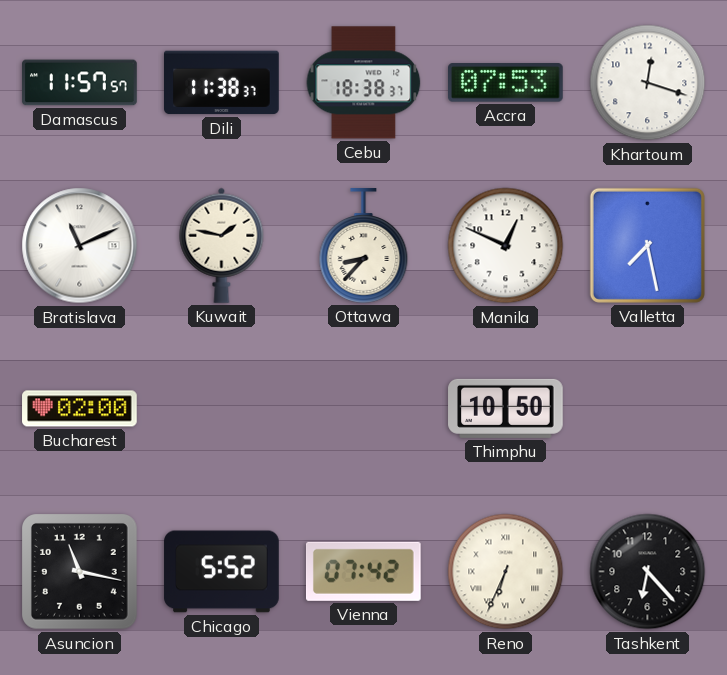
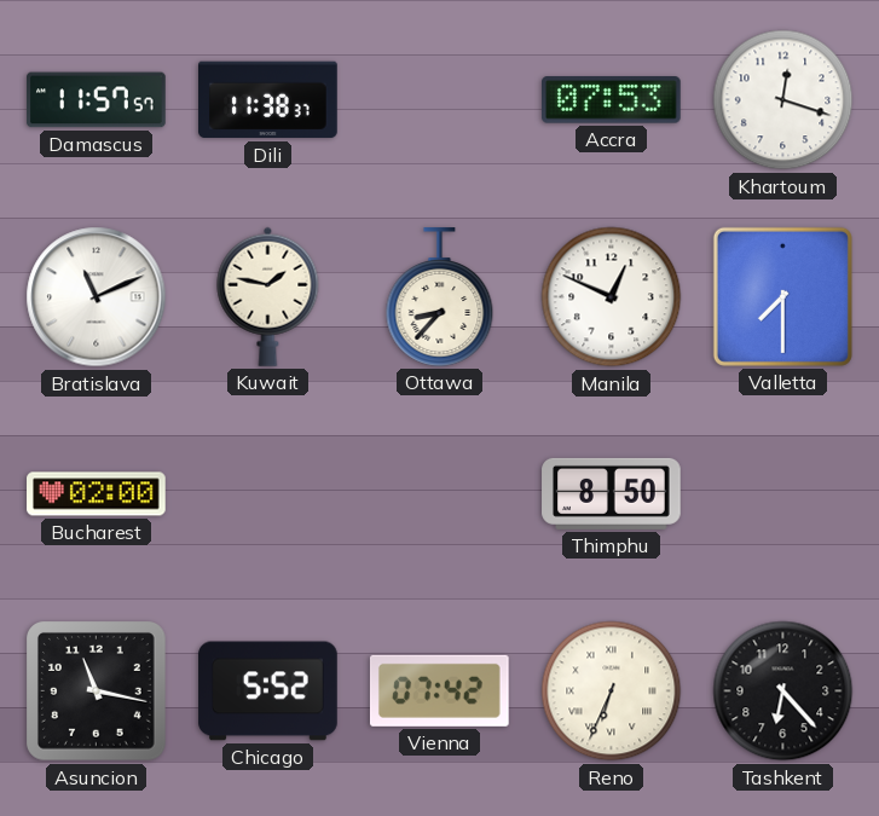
Cebu: 18:38 -> none (364, 83)
Valletta: 7:28 -> 7:30 (782, 296)
Thimphu: 10:50 -> 8:50 (612, 493)
